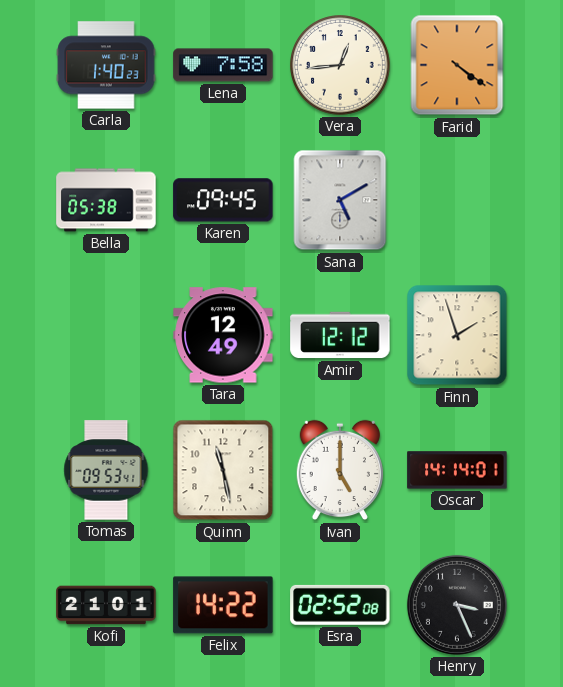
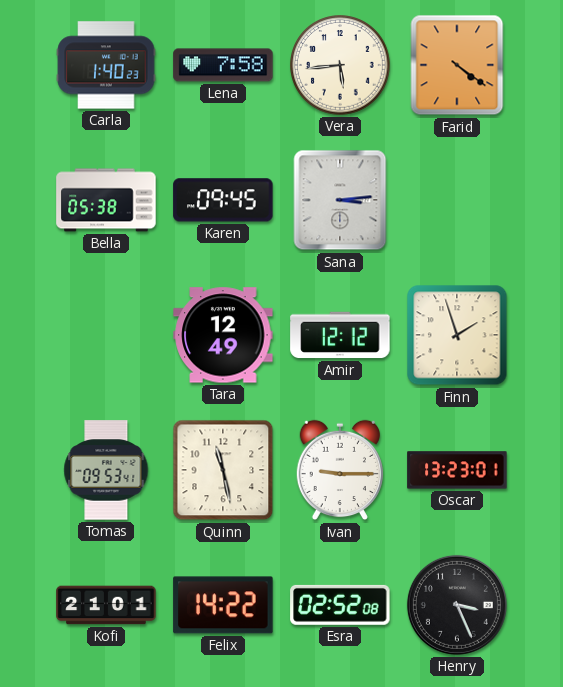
Vera: 12:44 -> 5:44 (340, 65)
Sana: 5:10 -> 3:14 (340, 200)
Ivan: 5:00 -> 9:15 (340, 470)
Oscar: 14:14 -> 13:23 (457, 470)
